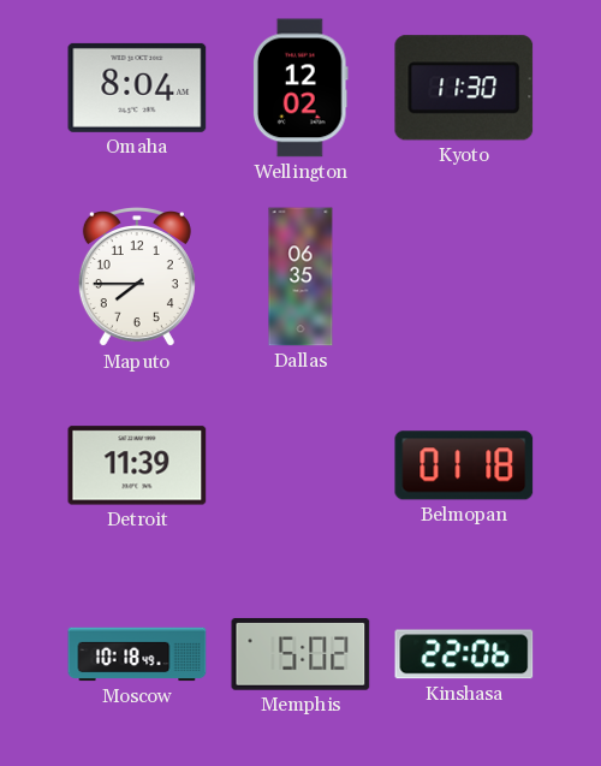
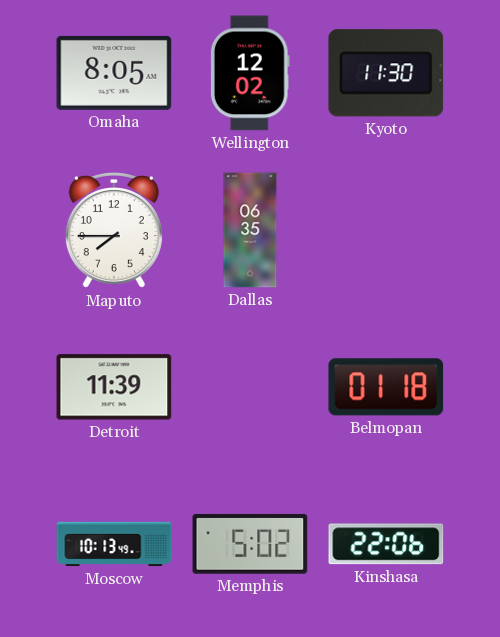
Omaha: 8:04 -> 8:05 (114, 73)
Moscow: 10:18 -> 10:13 (114, 544)
